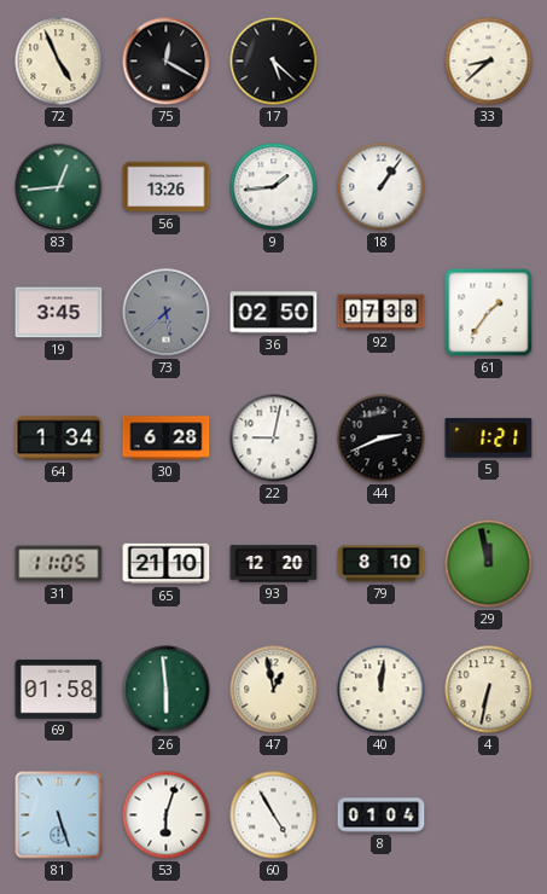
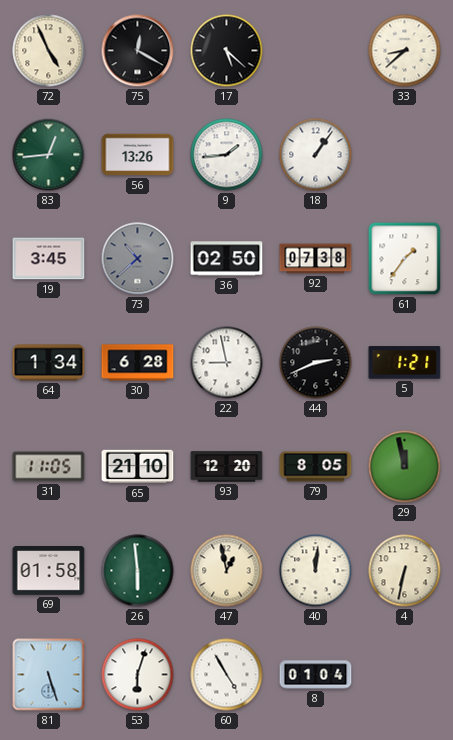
73: 5:38 -> 10:38 (138, 259)
22: 9:02 -> 8:58 (227, 363)
79: 8:10 -> 8:05 (316, 467)
